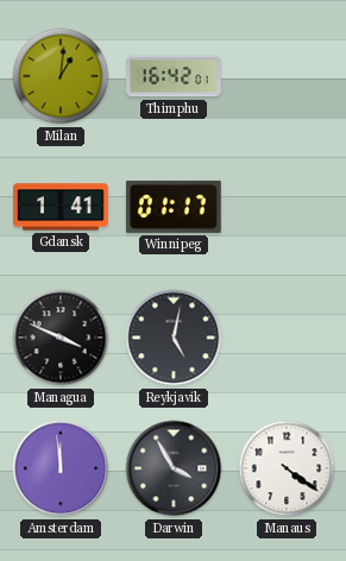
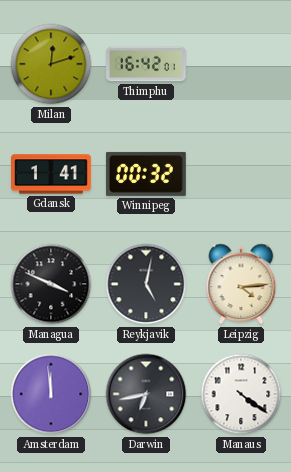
Milan: 1:01 -> 12:12 (51, 64)
Winnipeg: 01:17 -> 00:32 (146, 174)
Leipzig: none -> 4:14 (241, 284)
Darwin: 3:55 -> 6:43 (146, 394)
